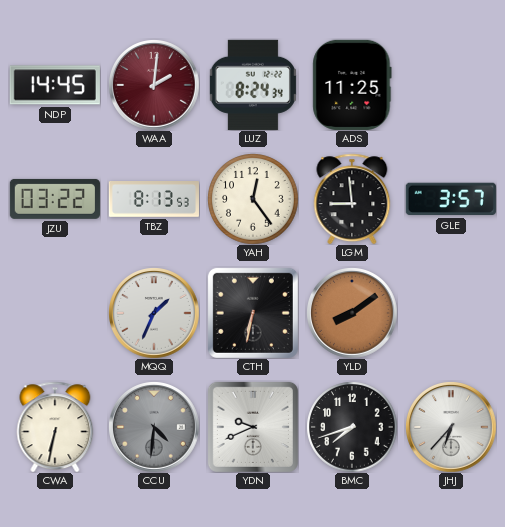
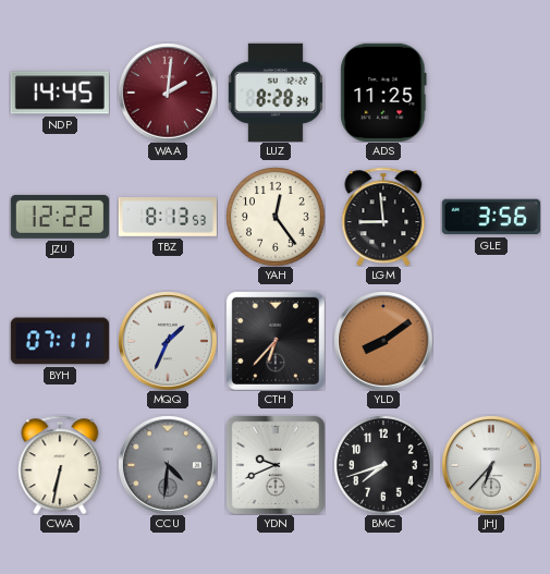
LUZ: 8:24 -> 8:28 (276, 93)
JZU: 03:22 -> 12:22 (60, 217)
GLE: 3:57 -> 3:56 (491, 217)
BYH: none -> 07:11 (60, 341)
CTH: 6:32 -> 6:37 (276, 341)
